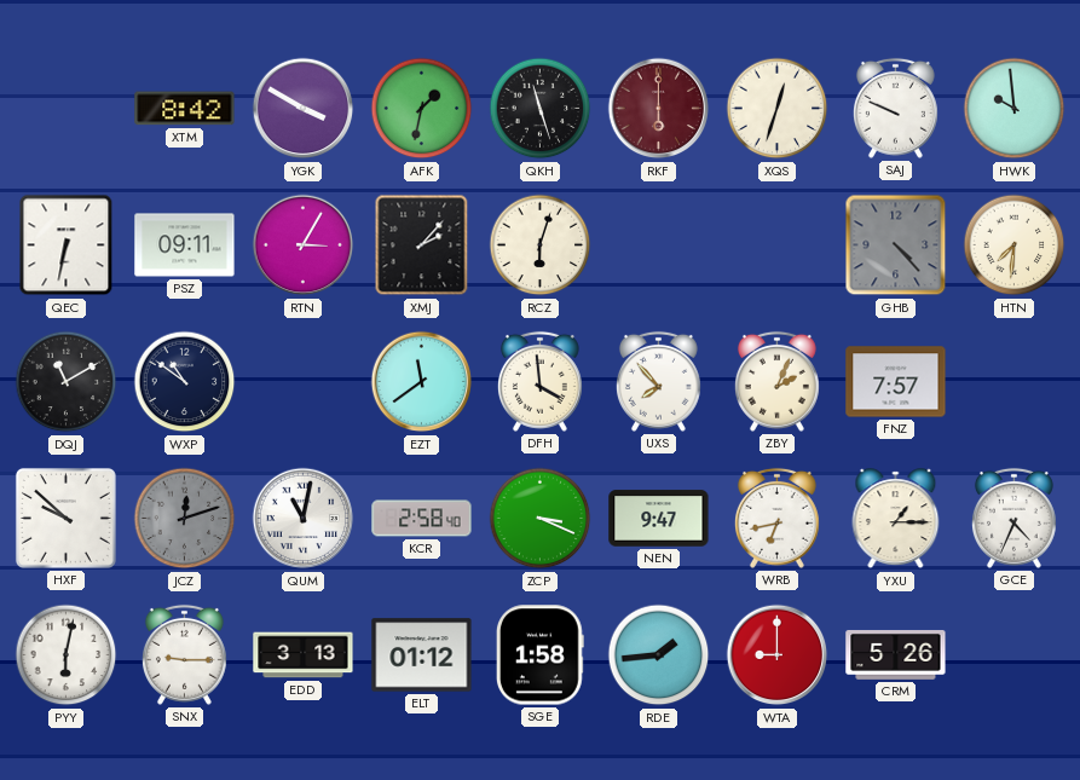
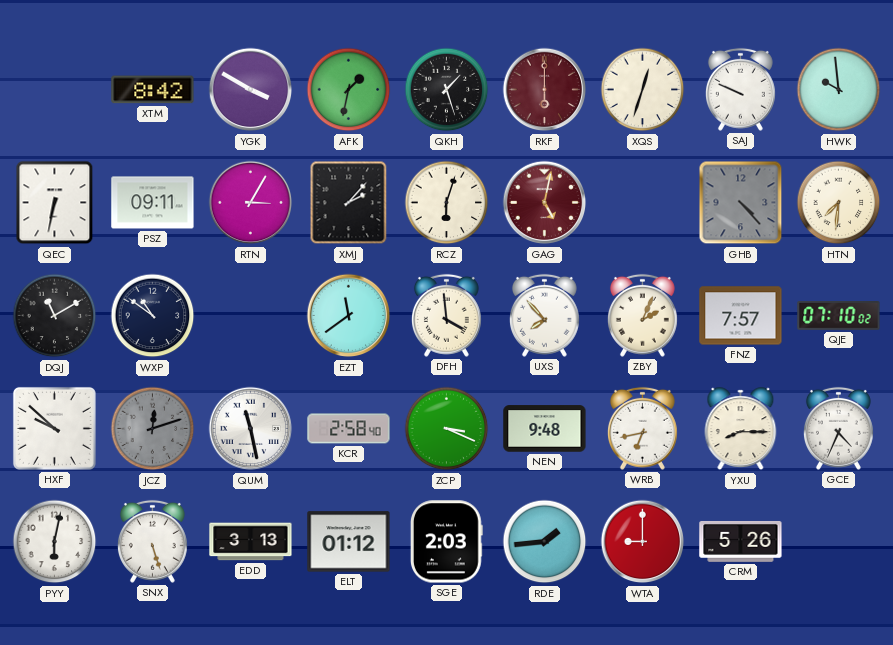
QKH: 11:27 -> 1:27 (447, 90)
GAG: none -> 5:02 (545, 203)
QJE: none -> 07:10 (839, 316)
QUM: 11:02 -> 11:28 (251, 429)
NEN: 9:47 -> 9:48 (545, 429)
YXU: 1:15 -> 8:15 (741, 429)
SNX: 9:15 -> 5:27 (152, 541)
SGE: 1:58 -> 2:03 (446, 542)
